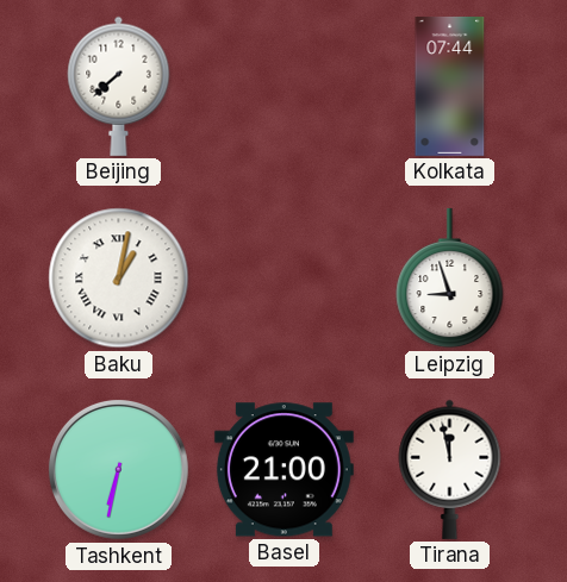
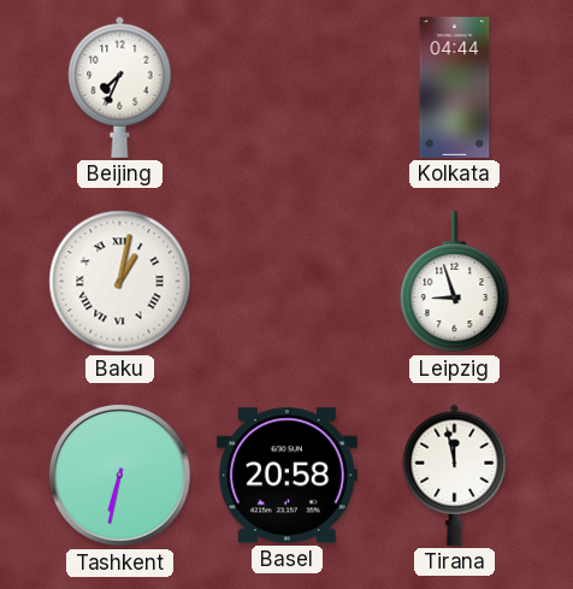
Beijing: 7:38 -> 7:34 (120, 87)
Kolkata: 07:44 -> 04:44 (455, 87)
Basel: 21:00 -> 20:58 (286, 476)
